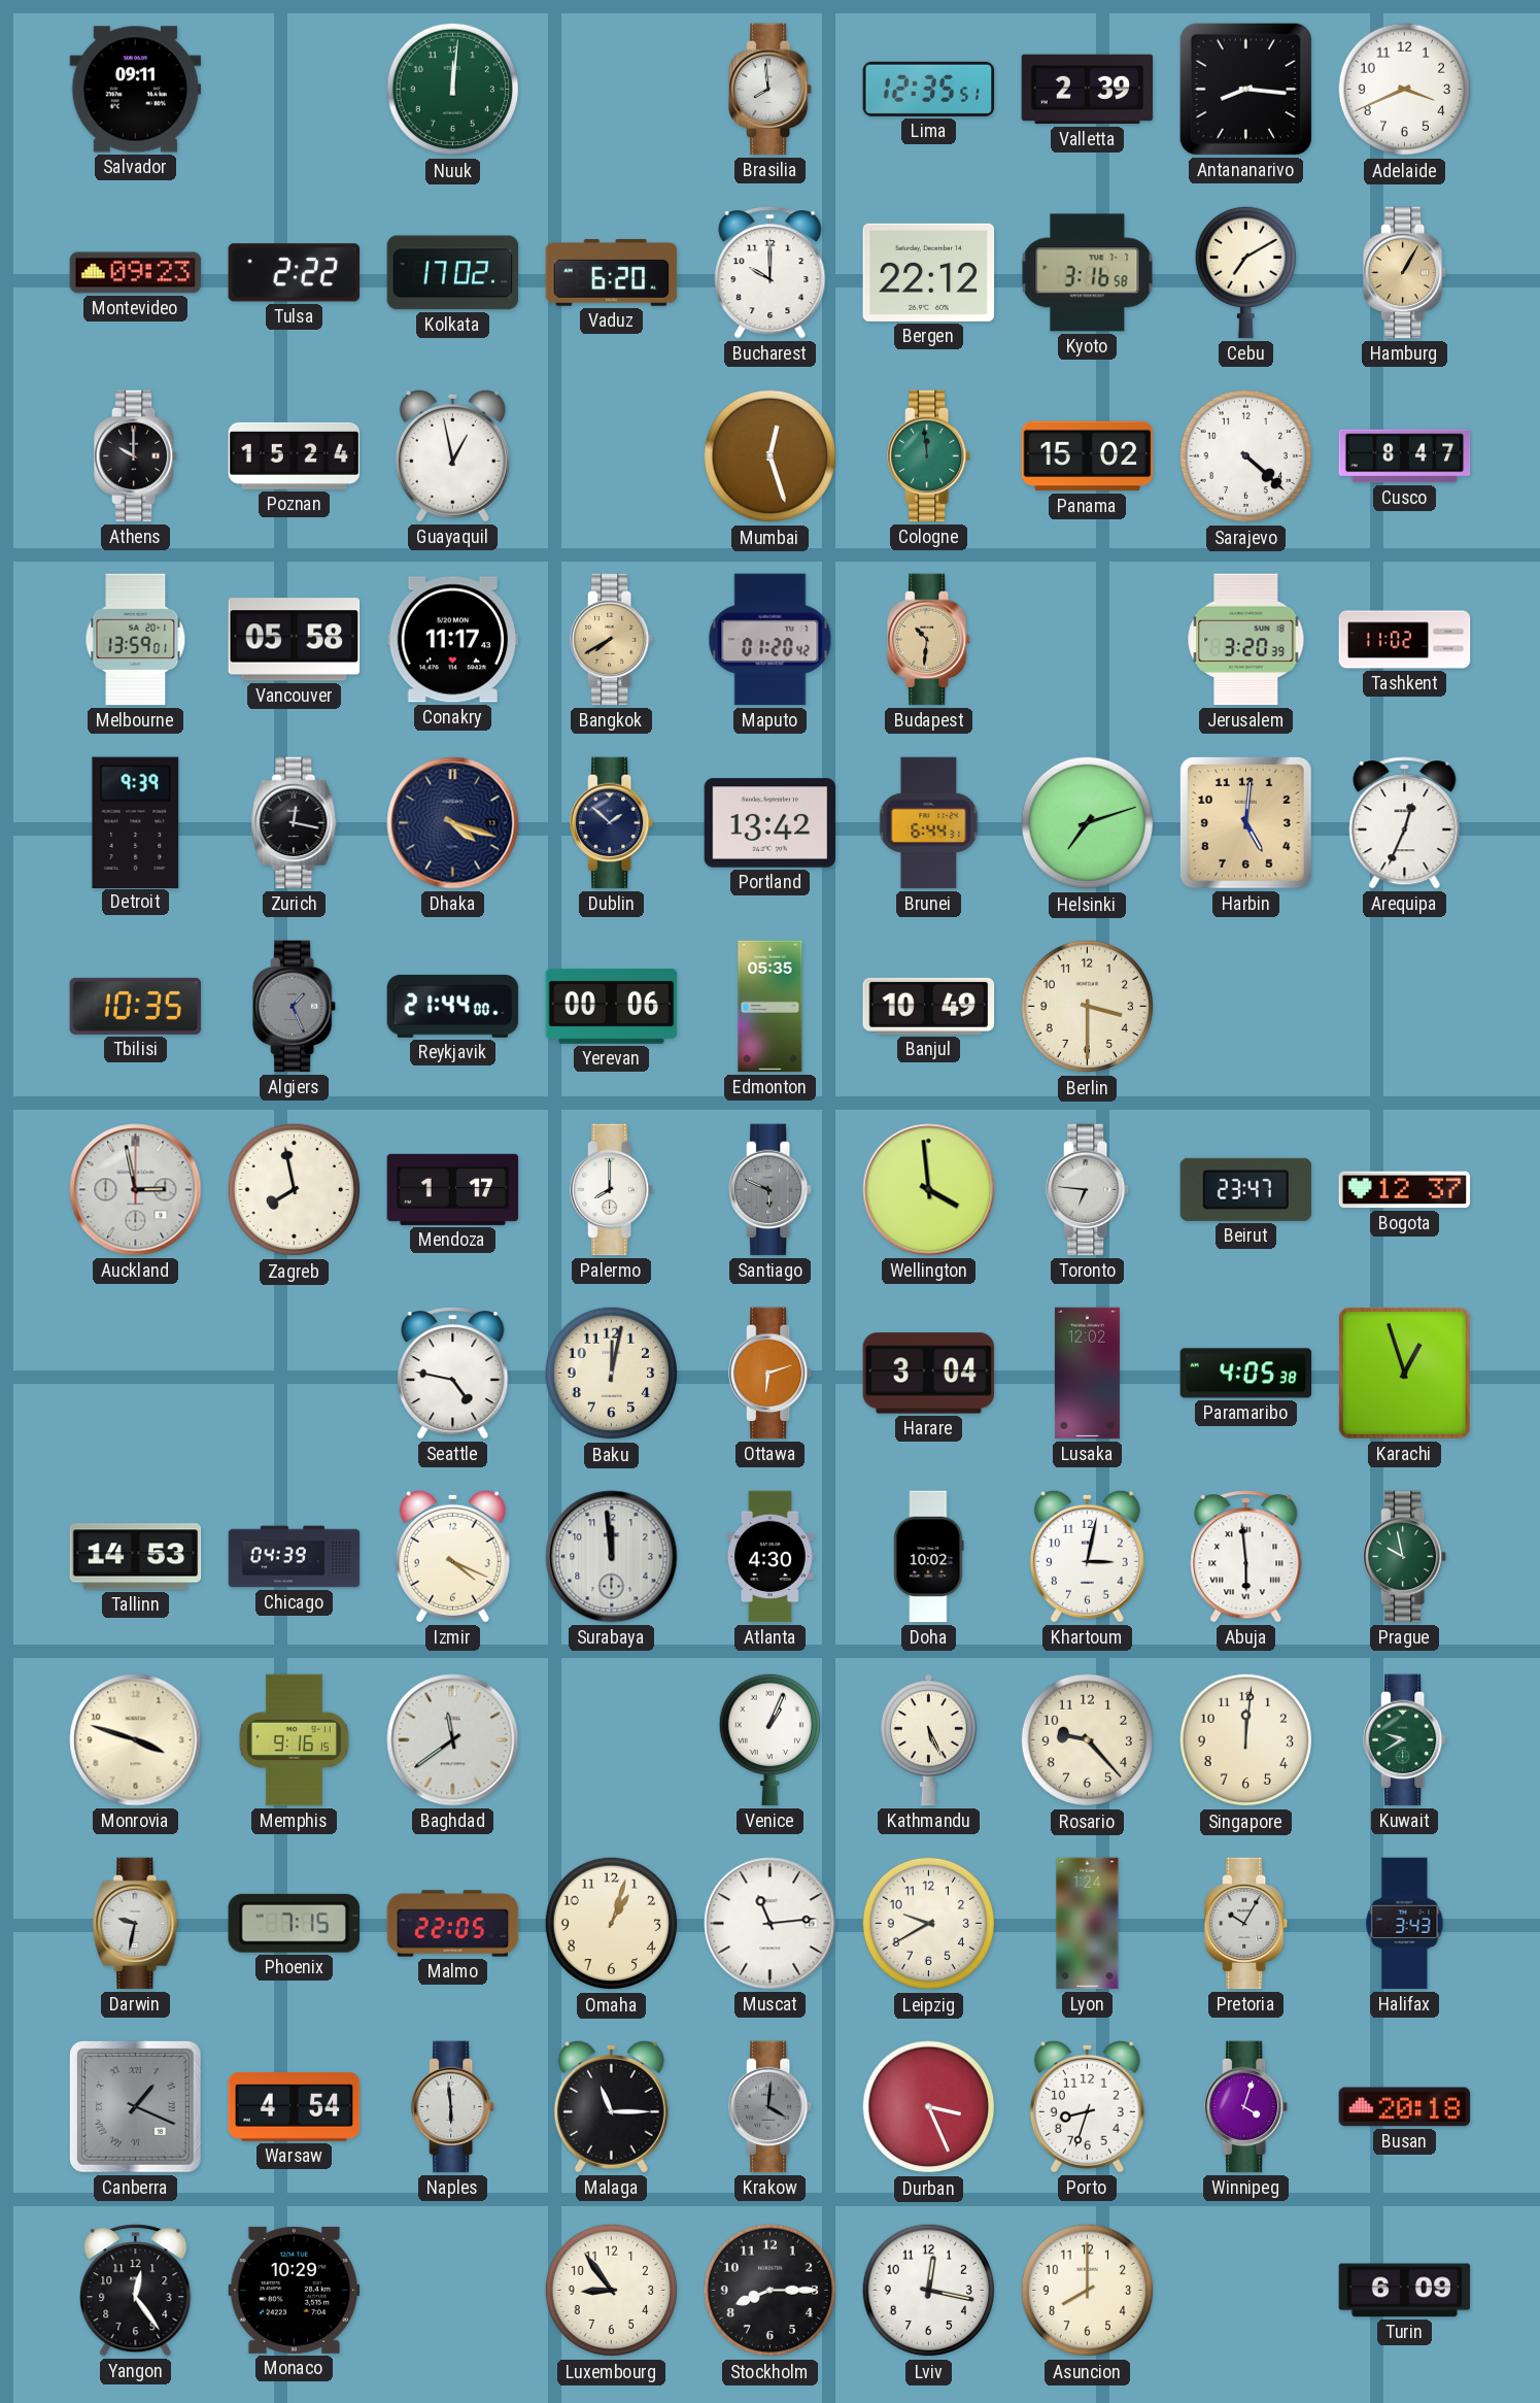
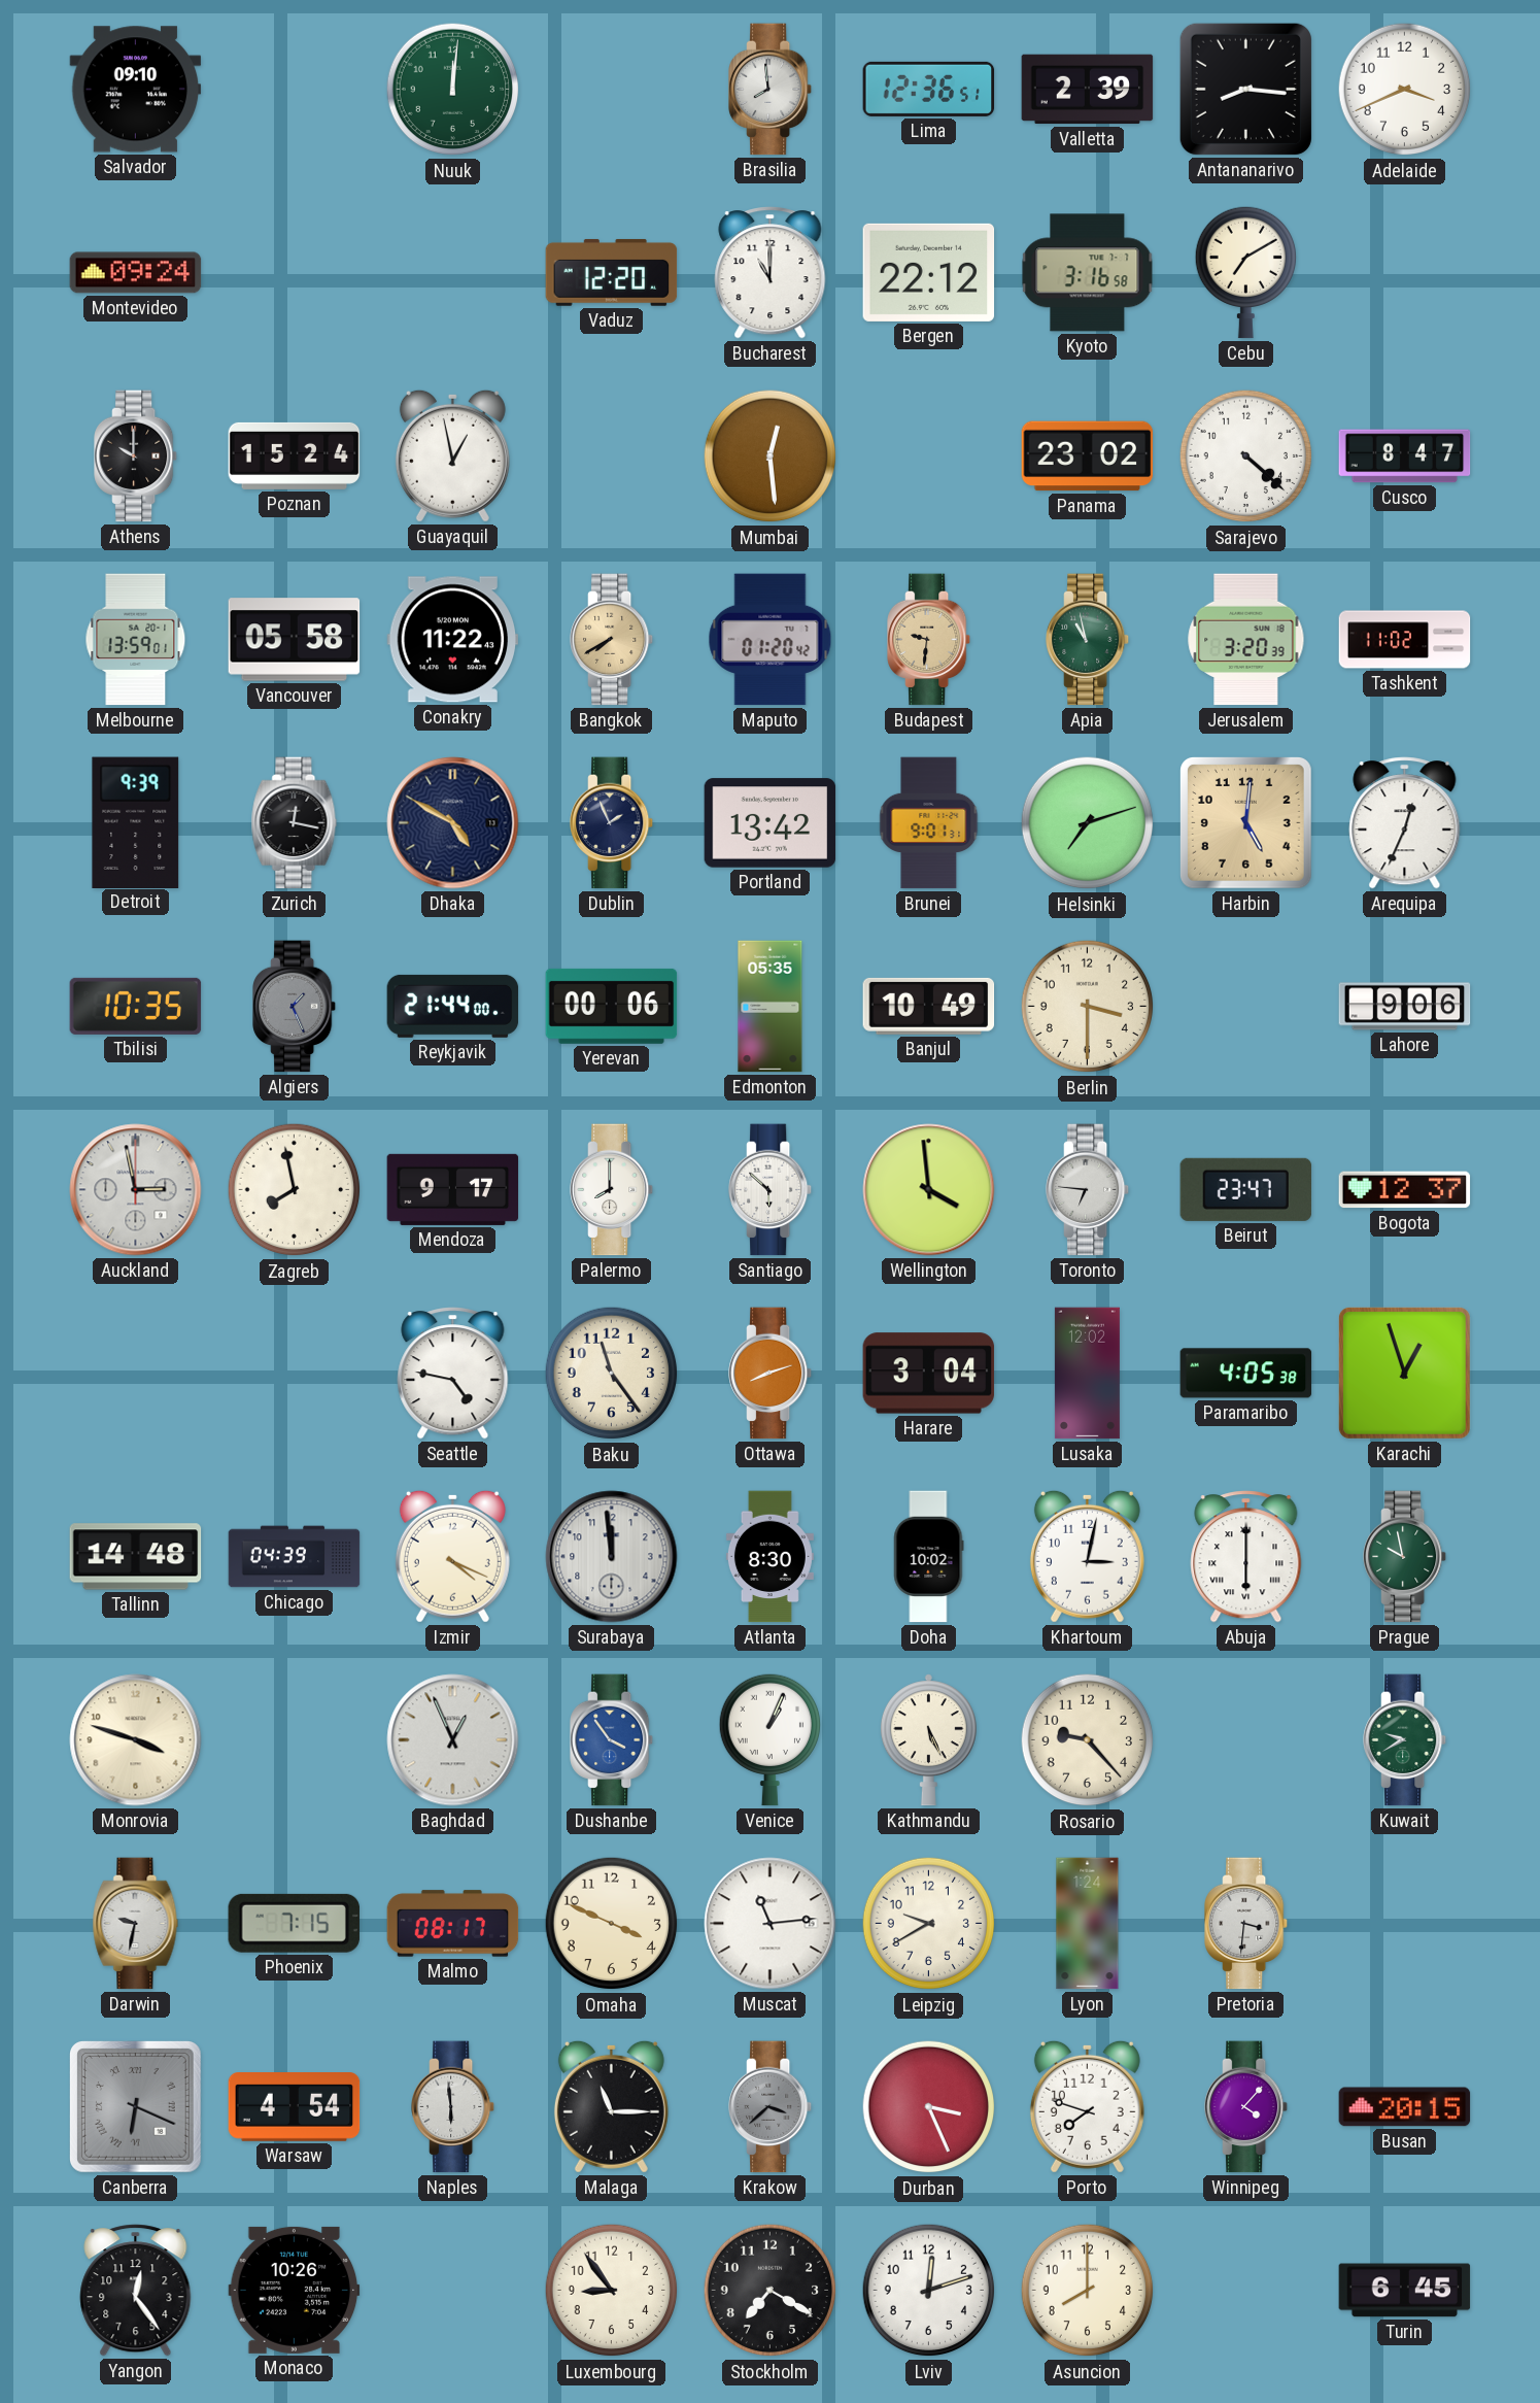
Salvador: 09:11 -> 09:10 (136, 90)
Lima: 12:35 -> 12:36 (929, 89)
Montevideo: 09:23 -> 09:24 (136, 273)
Tulsa: 2:22 -> none (294, 273)
Kolkata: 17:02 -> none (453, 273)
Vaduz: 6:20 -> 12:20 (612, 272)
Bucharest: 10:00 -> 11:00 (771, 273)
Hamburg: 1:05 -> none (1406, 273)
Mumbai: 12:27 -> 12:29 (771, 456)
Cologne: 11:59 -> none (930, 456)
Panama: 15:02 -> 23:02 (1088, 456)
Conakry: 11:17 -> 11:22 (453, 640)
Budapest: 10:31 -> 9:31 (930, 640)
Apia: none -> 10:58 (1089, 640)
Dhaka: 4:18 -> 4:50 (453, 823)
Dublin: 1:52 -> 1:56 (613, 823)
Brunei: 6:44 -> 9:01 (929, 823)
Lahore: none -> 9:06 (1405, 1007)
Mendoza: 1:17 -> 9:17 (453, 1189)
Santiago: 5:49 -> 5:52 (772, 1190)
Santiago dial: grey -> white (772, 1190)
Baku: 12:02 -> 11:24 (612, 1374)
Ottawa: 6:12 -> 8:12 (772, 1374)
Tallinn: 14:53 -> 14:48 (136, 1557)
Atlanta: 4:30 -> 8:30 (769, 1557)
Abuja: 5:59 -> 6:00 (1246, 1557)
Memphis: 9:16 -> none (294, 1740)
Baghdad: 11:39 -> 12:56 (453, 1740)
Dushanbe: none -> 3:54 (613, 1740)
Singapore: 12:01 -> none (1246, 1740)
Malmo: 22:05 -> 08:17 (453, 1924)
Omaha: 1:03 -> 3:49 (612, 1924)
Pretoria: 10:05 -> 3:31 (1247, 1924)
Halifax: 3:43 -> none (1405, 1924)
Canberra: 1:19 -> 6:19 (136, 2107)
Krakow: 4:01 -> 3:38 (772, 2107)
Porto: 8:33 -> 7:48 (1087, 2106)
Winnipeg: 4:03 -> 4:07 (1247, 2107)
Busan: 20:18 -> 20:15 (1405, 2107)
Monaco: 10:29 -> 10:26 (295, 2290)
Stockholm: 8:15 -> 7:20 (771, 2291)
Lviv: 12:17 -> 12:12 (929, 2291)
Turin: 6:09 -> 6:45 (1405, 2291)
